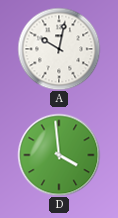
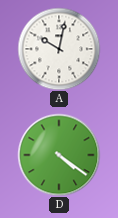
D: 3:59 -> 4:21 (59, 155)
